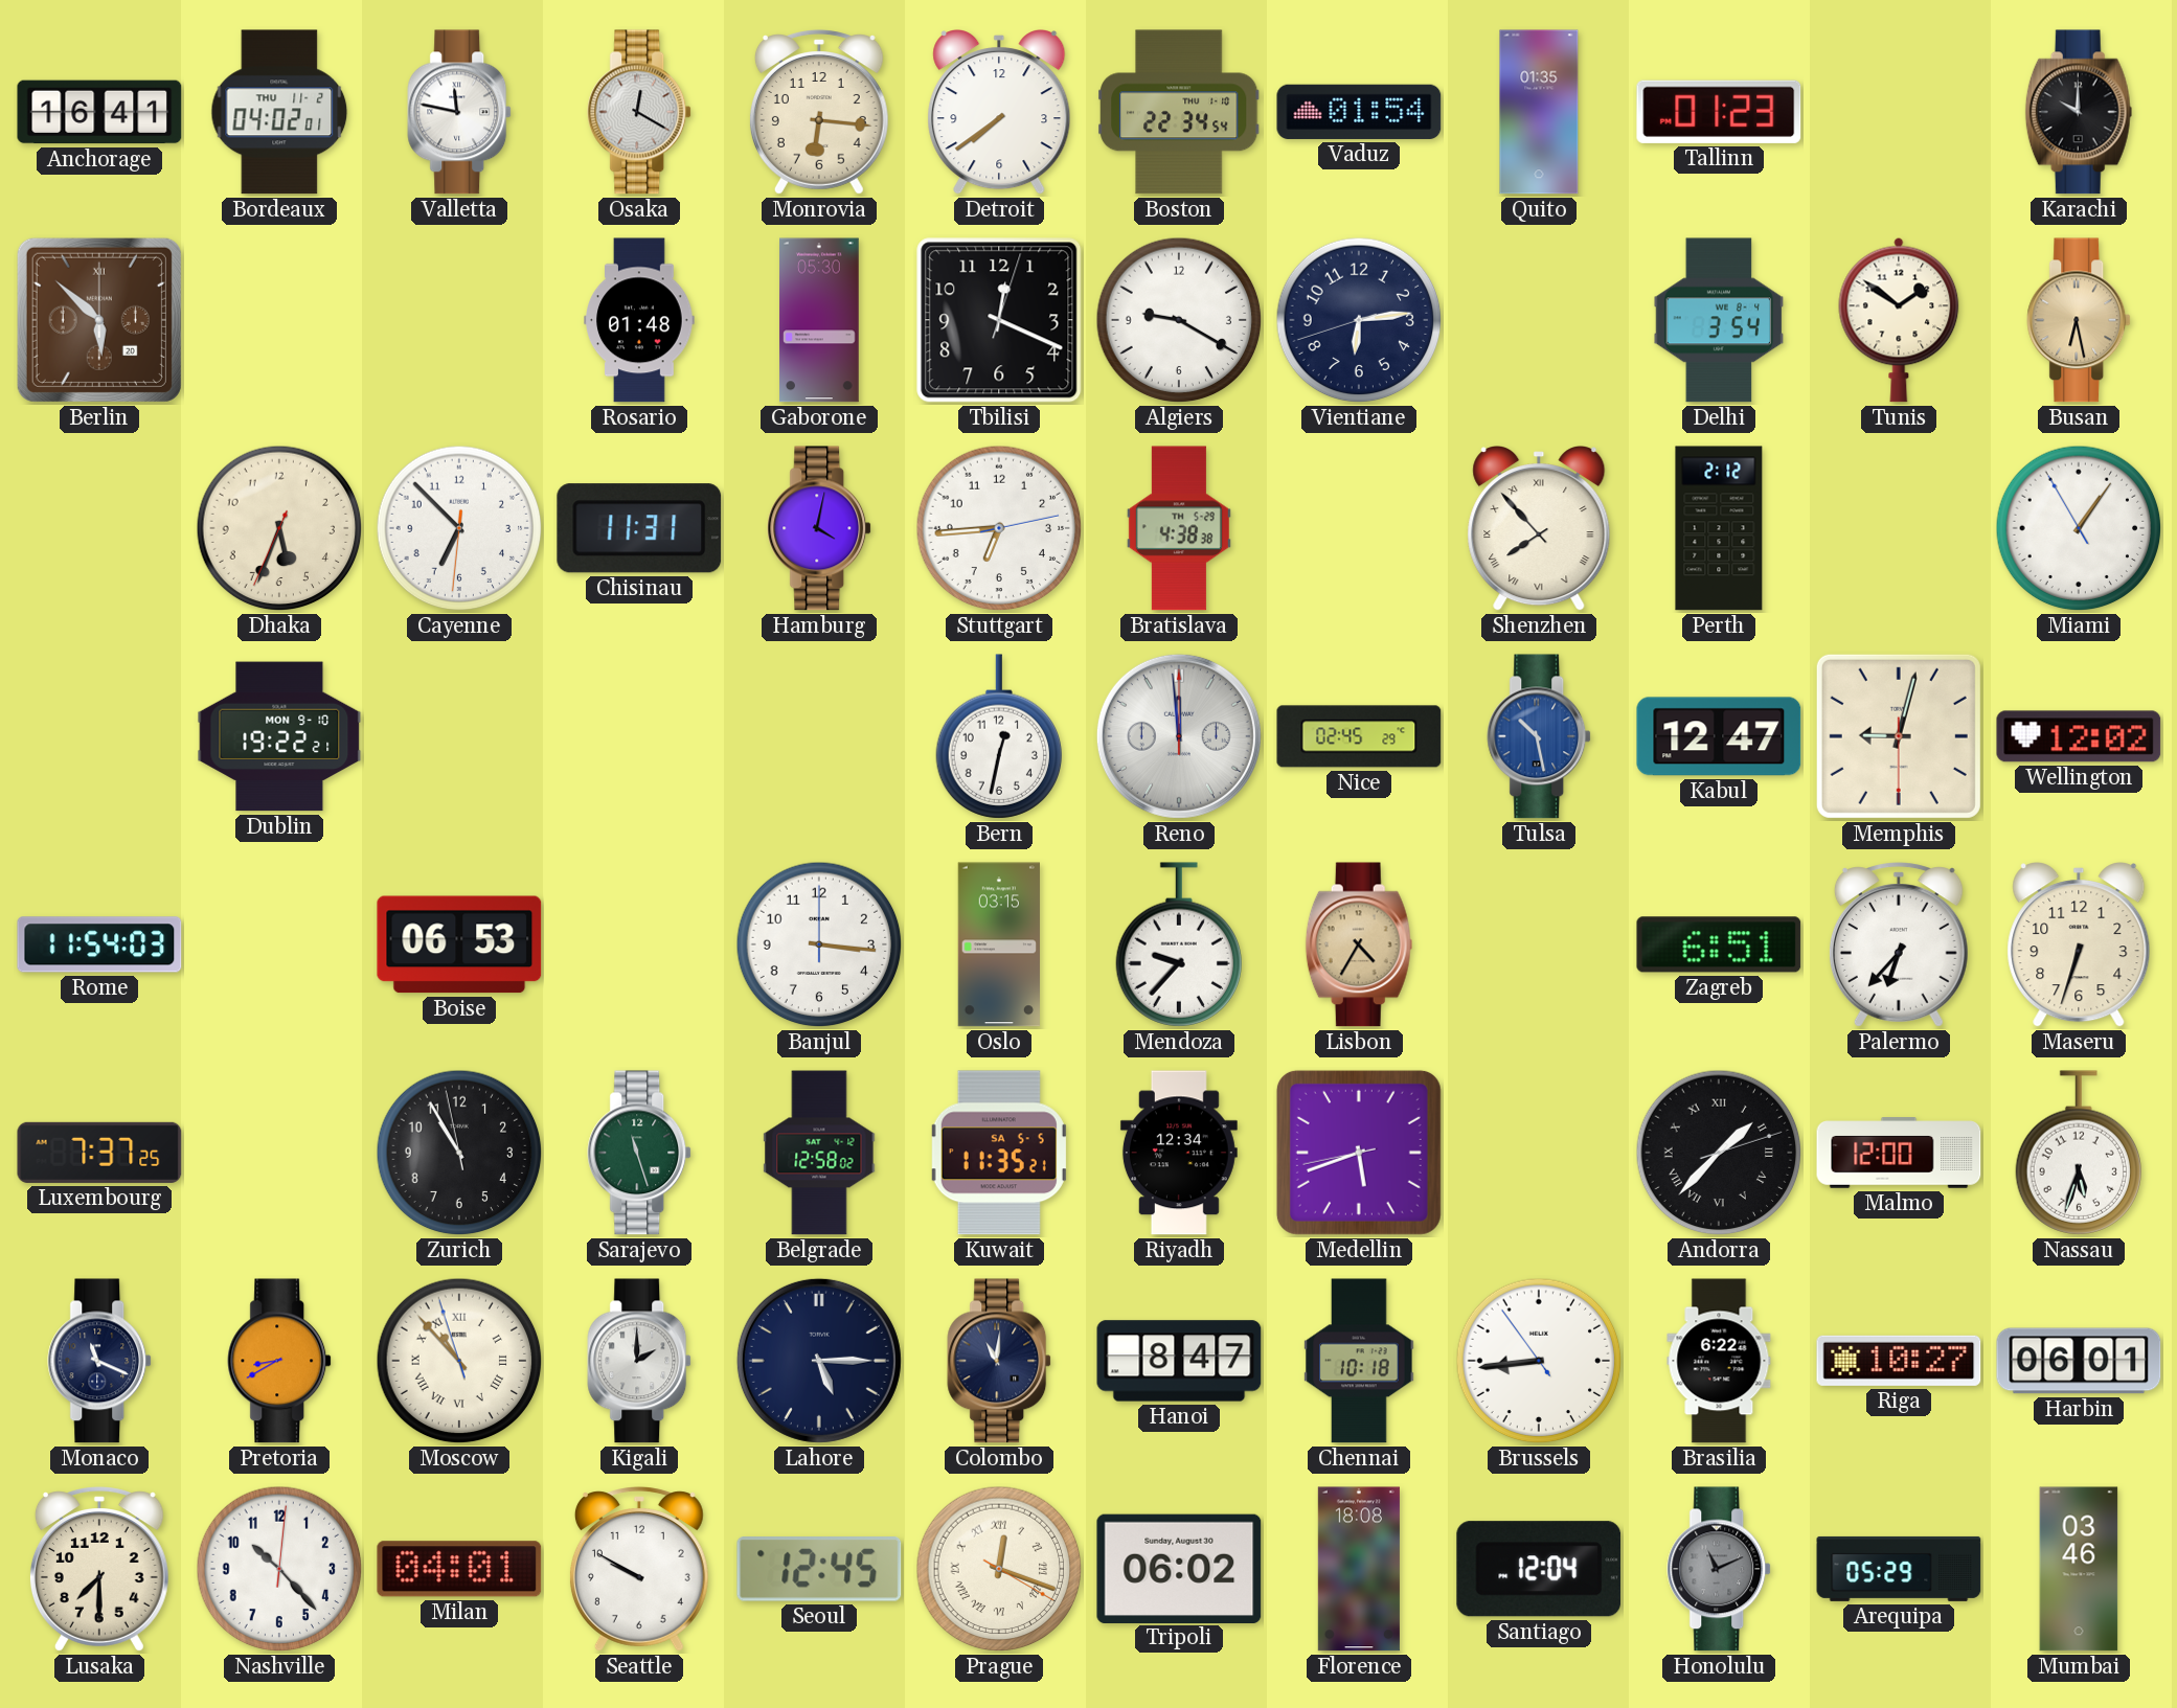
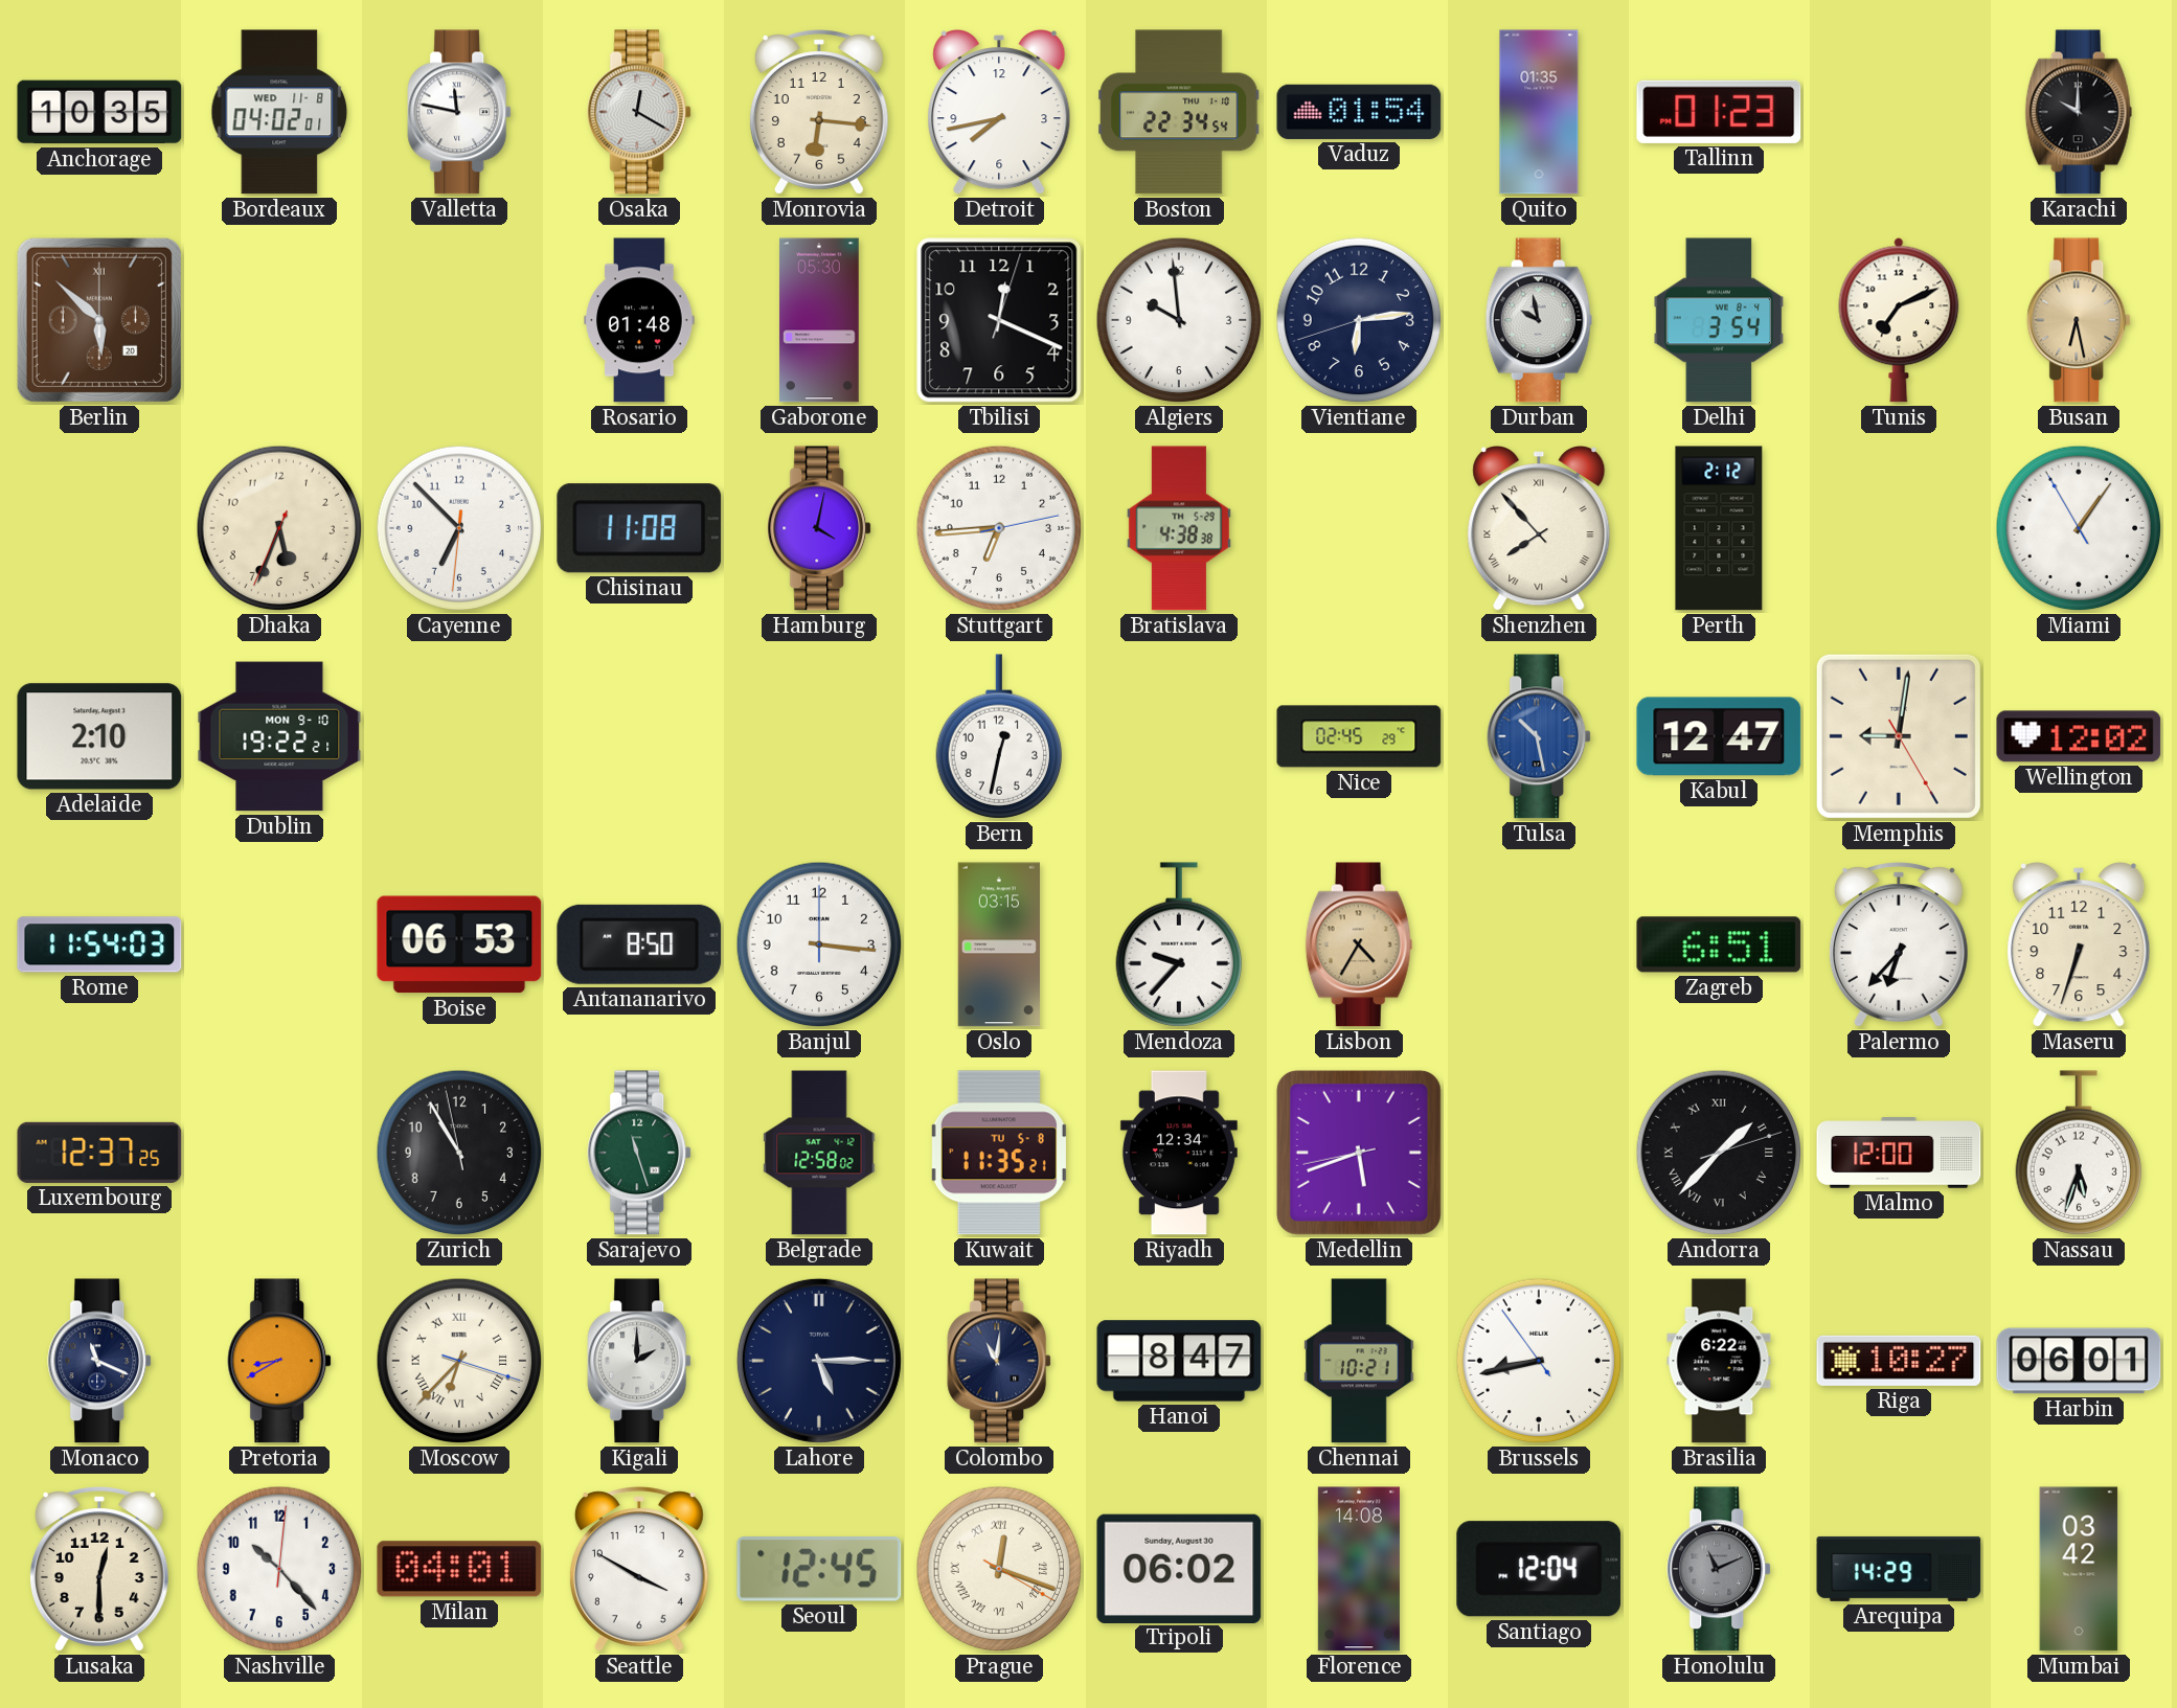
Anchorage: 16:41 -> 10:35 (99, 112)
Bordeaux date: THU 11-2 -> WED 11-8 (279, 112)
Detroit: 7:39 -> 7:43 (999, 113)
Algiers: 9:20 -> 9:59 (1179, 320)
Durban: none -> 9:58 (1539, 320)
Tunis: 1:51 -> 7:11 (1899, 320)
Chisinau: 11:31 -> 11:08 (639, 528)
Adelaide: none -> 2:10 (99, 736)
Reno: 11:59 -> none (1179, 736)
Memphis: 9:02 -> 9:01 (1899, 736)
Antananarivo: none -> 8:50 (639, 944)
Luxembourg: 7:37 -> 12:37 (99, 1153)
Kuwait date: SA 5-5 -> TU 5-8 (999, 1153)
Moscow: 10:52 -> 6:37 (459, 1361)
Chennai: 10:18 -> 10:21 (1359, 1361)
Brussels: 8:43 -> 8:42 (1539, 1361)
Lusaka: 7:30 -> 12:30 (99, 1569)
Seattle: 9:50 -> 3:50 (639, 1569)
Florence: 18:08 -> 14:08 (1359, 1569)
Arequipa: 05:29 -> 14:29 (1899, 1569)
Mumbai: 03:46 -> 03:42 (2079, 1569)
